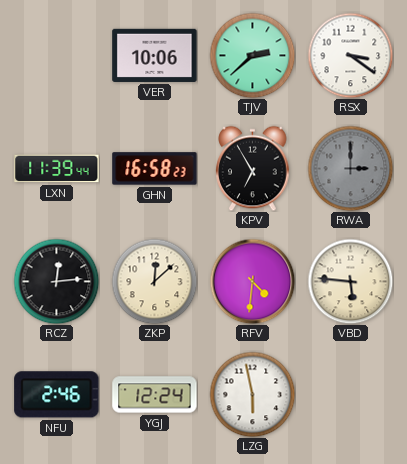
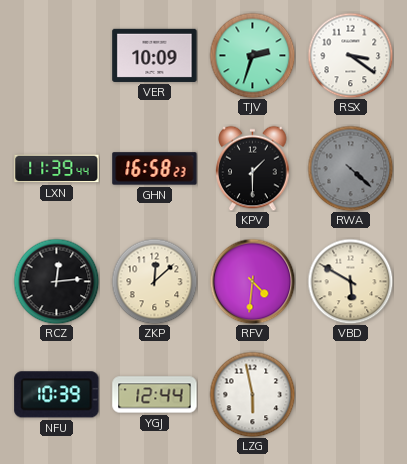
VER: 10:06 -> 10:09 (155, 55)
TJV: 2:38 -> 2:33 (252, 55)
KPV: 6:55 -> 1:30 (253, 168)
RWA: 3:00 -> 4:22 (350, 168)
VBD: 5:46 -> 5:50 (350, 281)
NFU: 2:46 -> 10:39 (57, 395)
YGJ: 12:24 -> 12:44 (155, 395)
